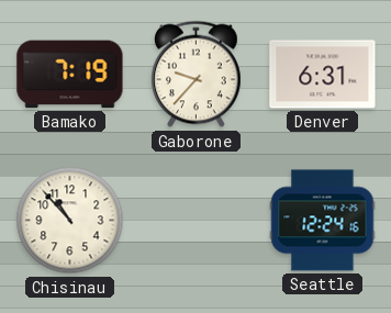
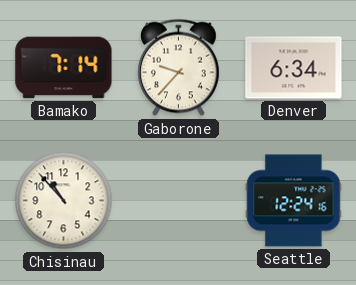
Bamako: 7:19 -> 7:14 (64, 68)
Denver: 6:31 -> 6:34 (294, 68)
